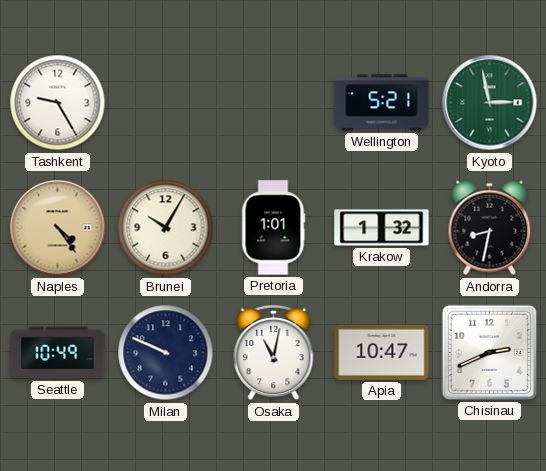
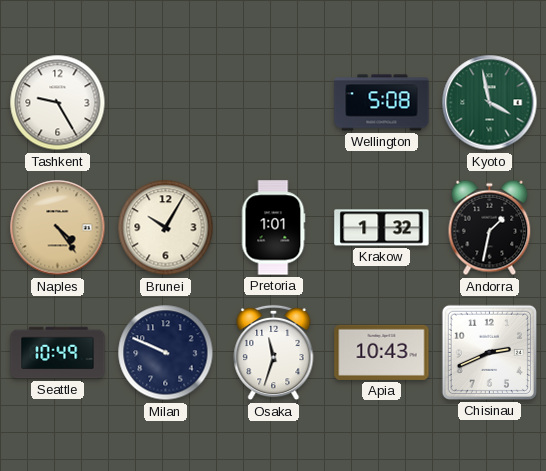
Wellington: 5:21 -> 5:08 (382, 103)
Kyoto: 2:58 -> 3:58 (490, 103)
Andorra: 8:32 -> 1:32 (490, 228)
Osaka: 11:02 -> 11:33 (274, 353)
Apia: 10:47 -> 10:43 (382, 352)
